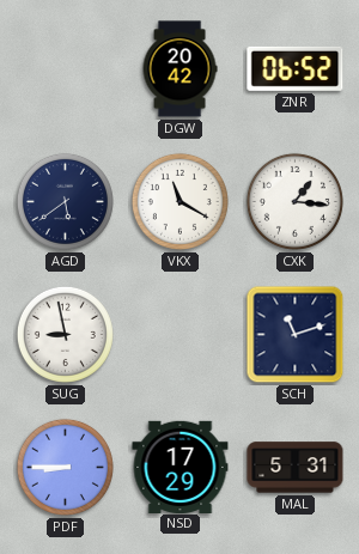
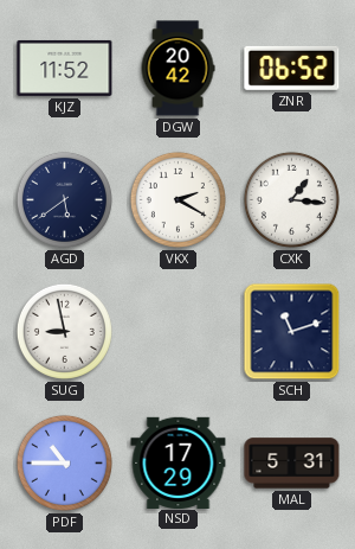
KJZ: none -> 11:52 (65, 68)
VKX: 11:20 -> 2:20 (177, 199)
PDF: 8:45 -> 10:45 (64, 462)
